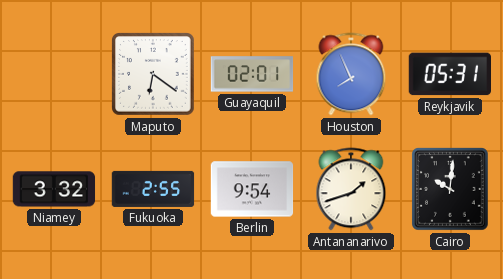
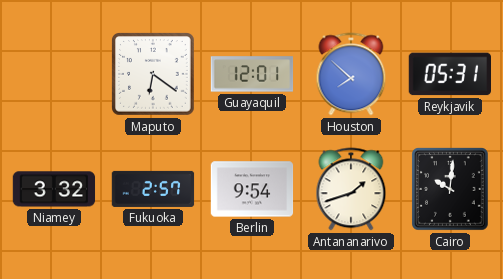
Guayaquil: 02:01 -> 12:01 (252, 74)
Houston: 7:56 -> 7:52 (351, 74)
Fukuoka: 2:55 -> 2:57 (153, 189)
